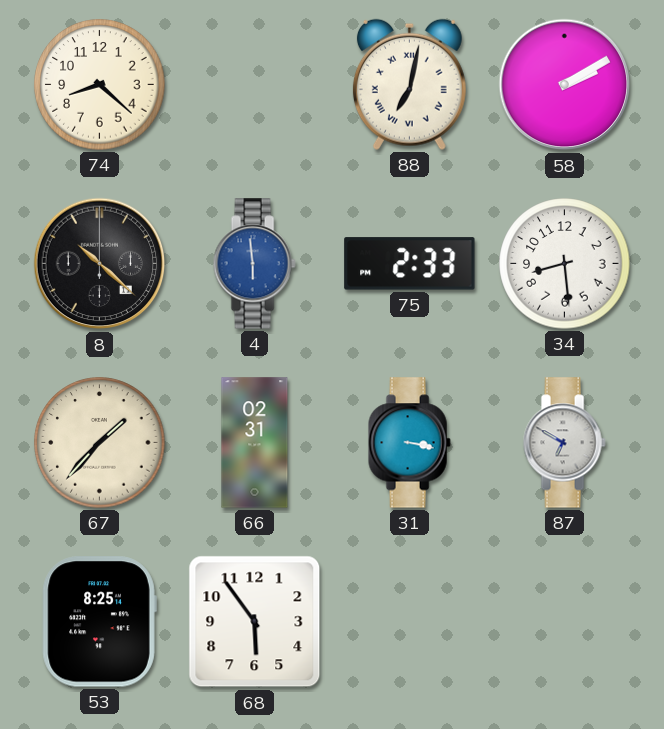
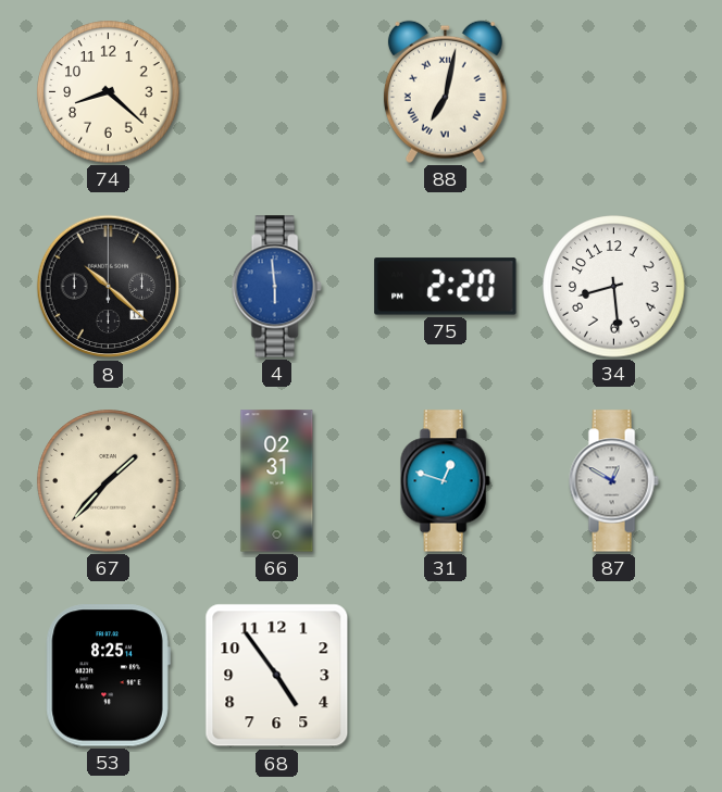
58: 2:10 -> none (565, 85)
75: 2:33 -> 2:20 (446, 287)
31: 3:17 -> 12:48 (445, 481)
87: 6:50 -> 12:50 (613, 481)
68: 5:54 -> 4:54 (277, 676)
